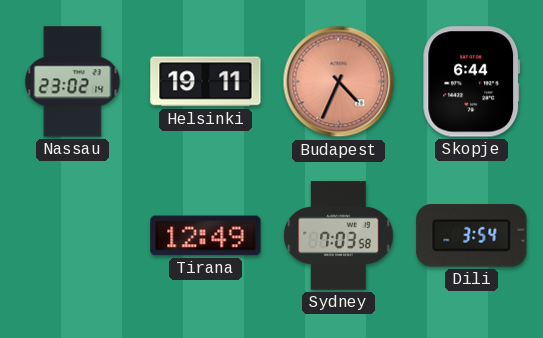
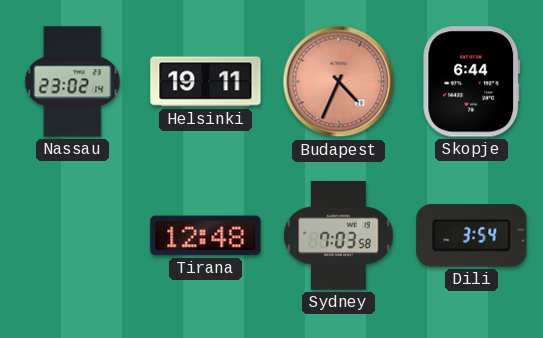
Tirana: 12:49 -> 12:48 (206, 236)
